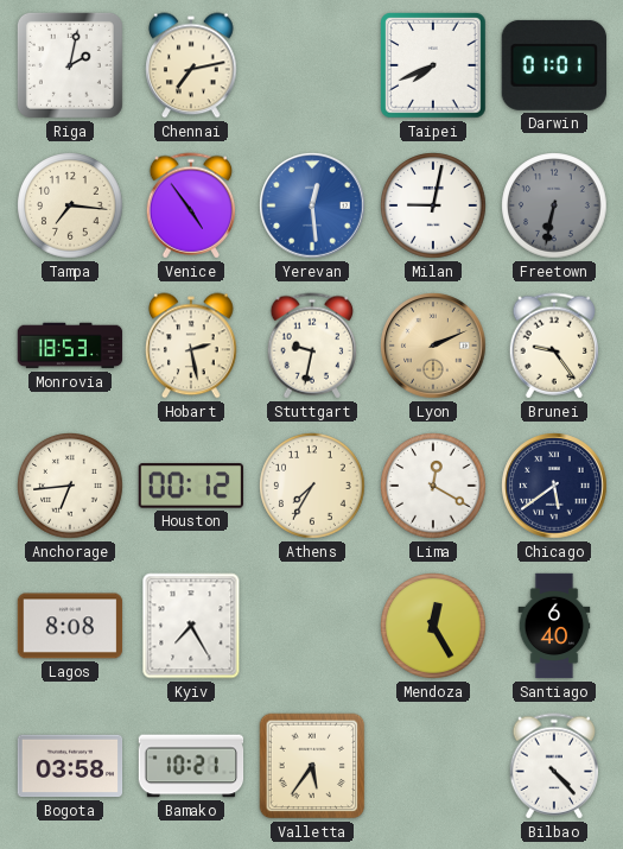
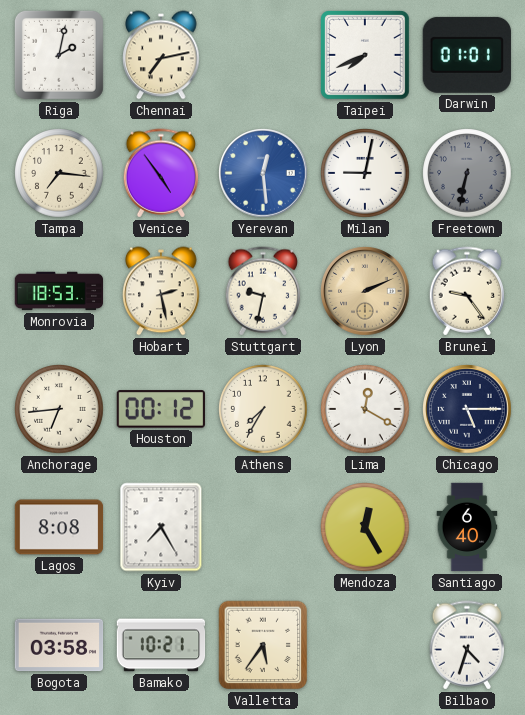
Chicago: 5:39 -> 5:15 (467, 409)
Bilbao: 4:23 -> 4:33 (467, 645)
